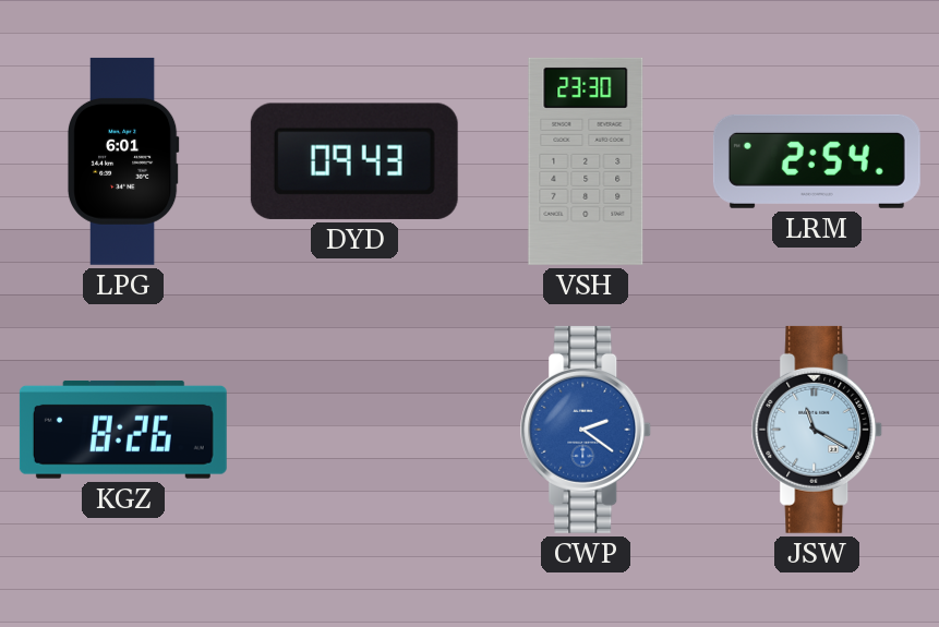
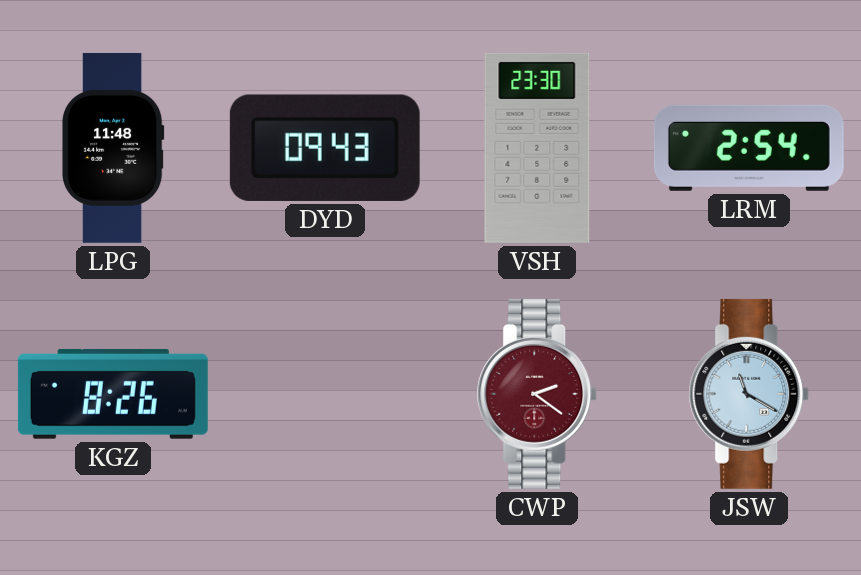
LPG: 6:01 -> 11:48 (113, 148)
CWP dial: blue -> burgundy (537, 394)
